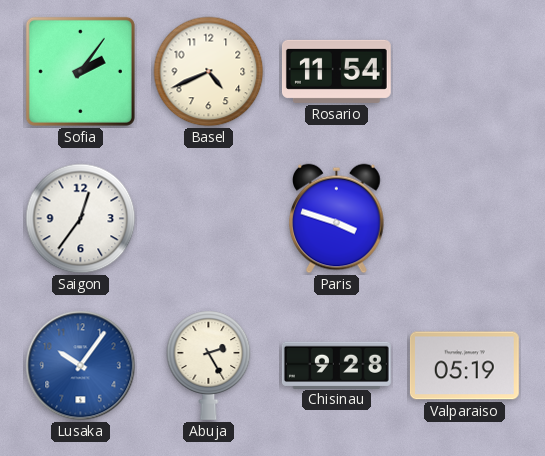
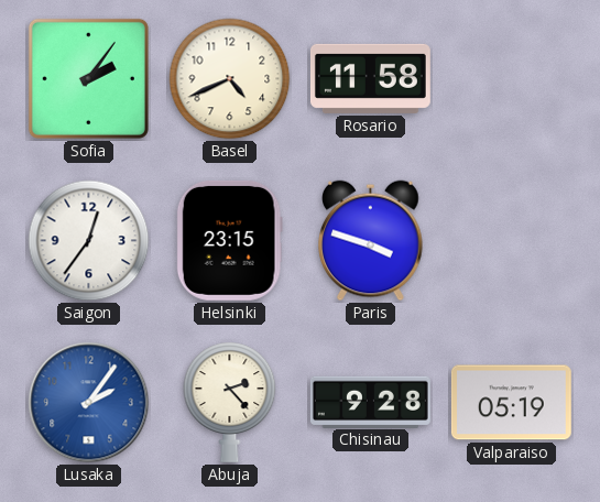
Rosario: 11:54 -> 11:58 (370, 78)
Helsinki: none -> 23:15 (229, 240)
Lusaka: 10:06 -> 2:06 (89, 403)
Abuja: 2:25 -> 2:23 (230, 402)
